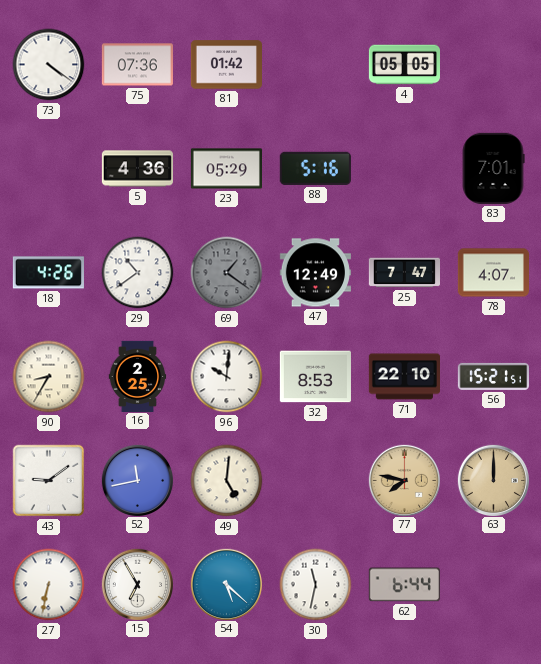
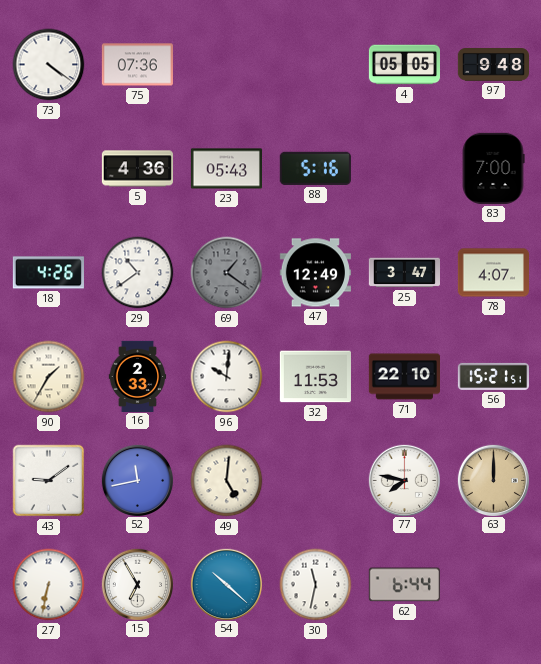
81: 01:42 -> none (226, 65)
97: none -> 9:48 (493, 65)
23: 05:29 -> 05:43 (226, 169)
83: 7:01 -> 7:00 (493, 168)
25: 7:47 -> 3:47 (404, 273)
90: 8:35 -> 1:35 (49, 377)
16: 2:25 -> 2:33 (138, 376)
32: 8:53 -> 11:53 (315, 377)
77 dial: champagne -> white (404, 480)
54: 5:22 -> 10:22 (226, 584)
